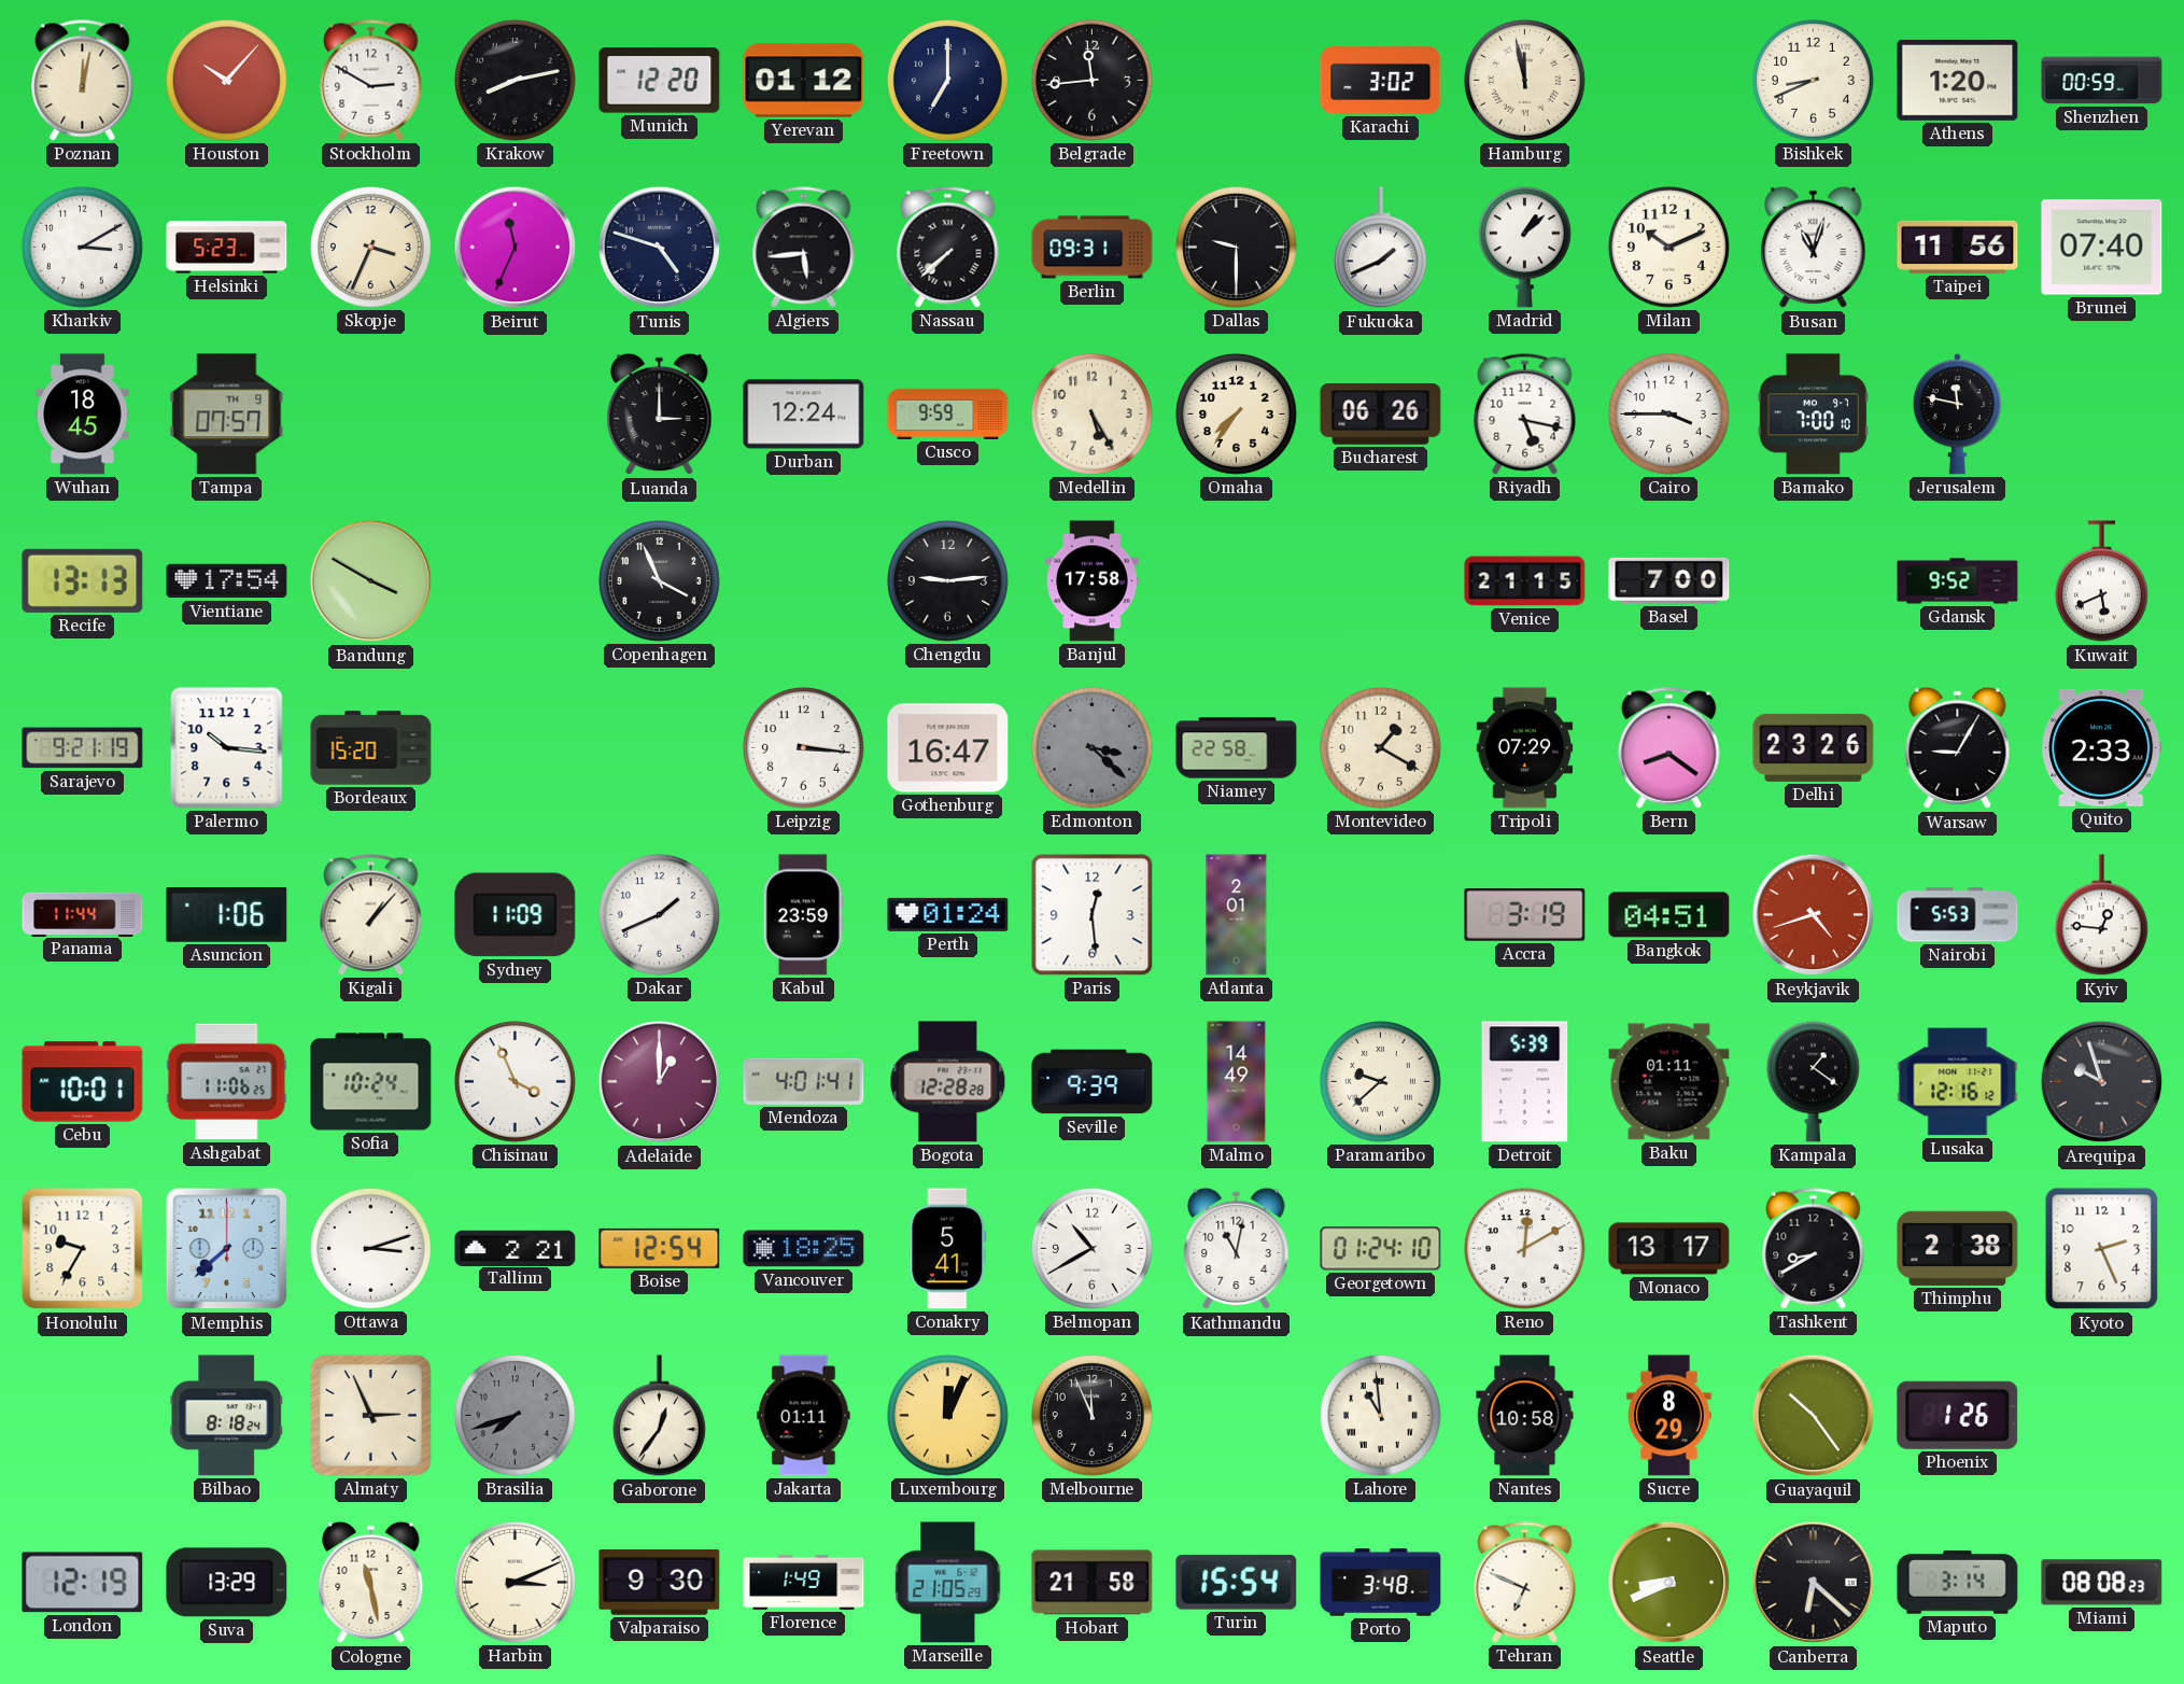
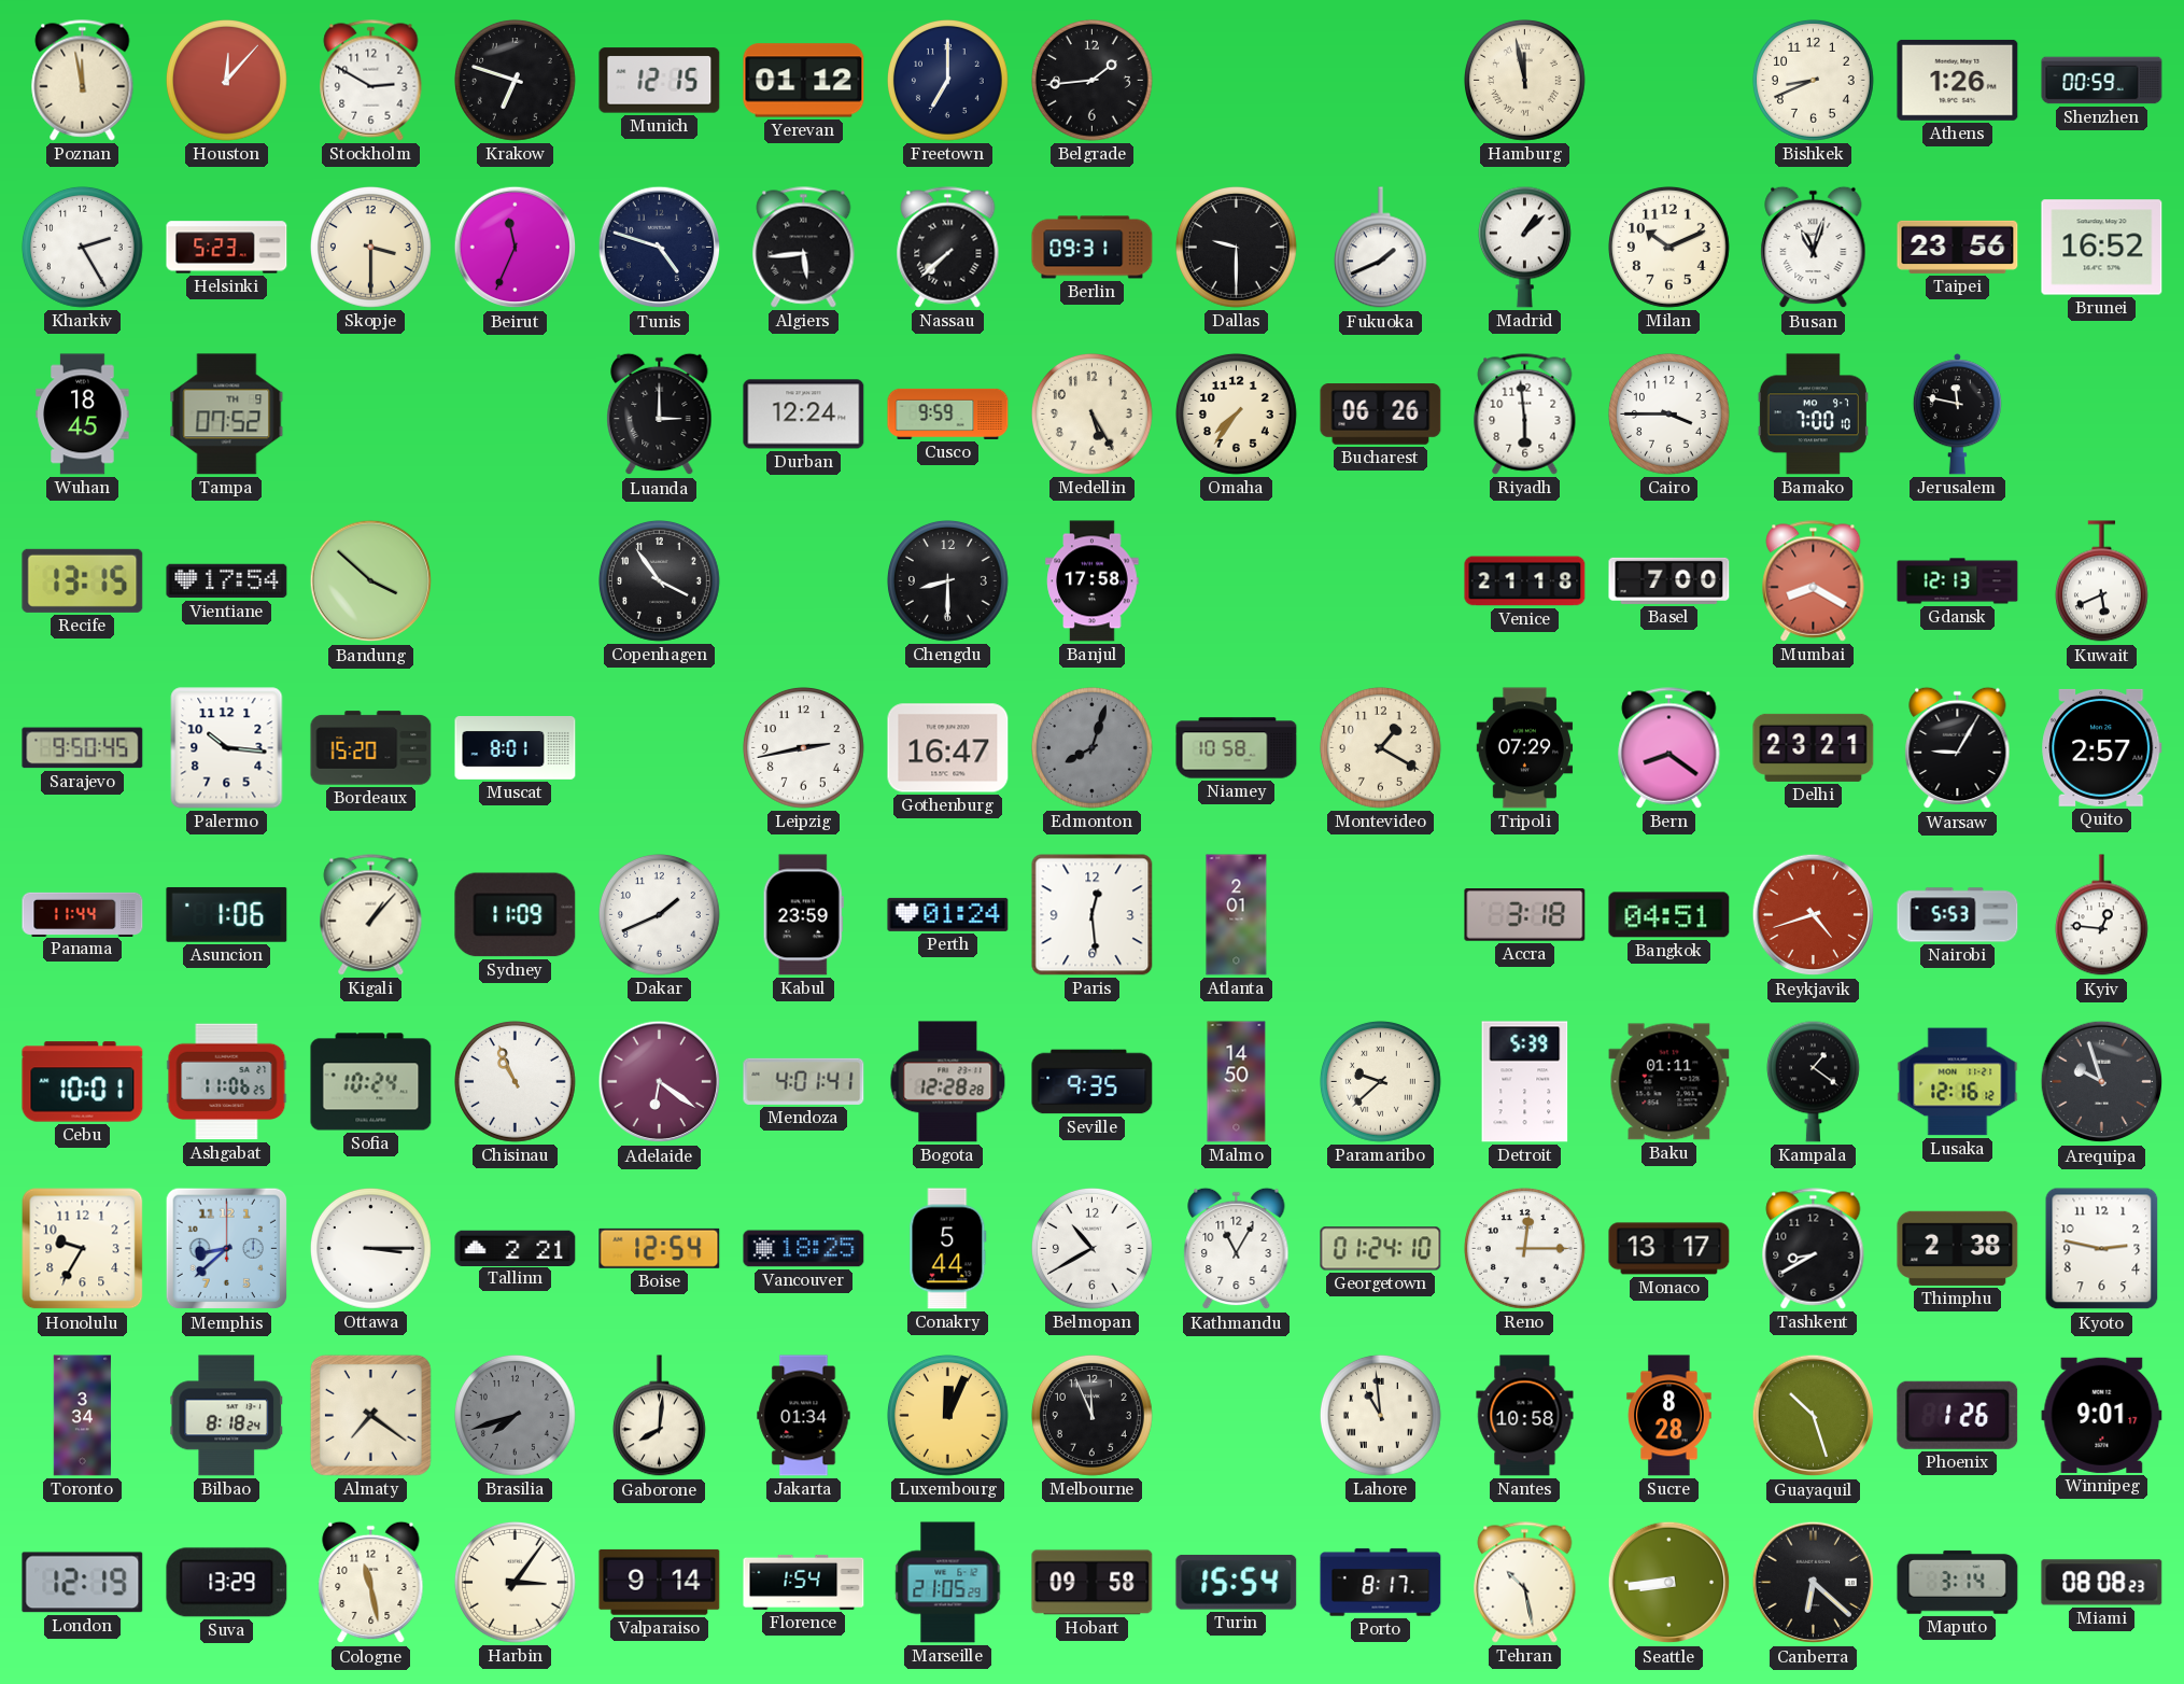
Poznan: 12:02 -> 11:58 (83, 81)
Houston: 10:07 -> 12:07 (227, 81)
Krakow: 8:13 -> 6:48 (516, 81)
Munich: 12:20 -> 12:15 (660, 81)
Belgrade: 11:44 -> 1:44 (1093, 81)
Karachi: 3:02 -> none (1381, 81)
Athens: 1:20 -> 1:26 (1958, 80)
Kharkiv: 3:10 -> 2:25 (83, 248)
Skopje: 3:34 -> 3:30 (371, 248)
Taipei: 11:56 -> 23:56 (1958, 247)
Brunei: 07:40 -> 16:52 (2102, 248)
Tampa: 07:57 -> 07:52 (227, 415)
Riyadh: 5:17 -> 5:59 (1525, 415)
Recife: 13:13 -> 13:15 (83, 580)
Bandung: 3:50 -> 3:52 (371, 581)
Copenhagen: 3:56 -> 3:54 (660, 581)
Chengdu: 9:14 -> 8:30 (948, 581)
Venice: 21:15 -> 21:18 (1525, 581)
Mumbai: none -> 8:20 (1814, 581)
Gdansk: 9:52 -> 12:13 (1958, 581)
Sarajevo: 9:21 -> 9:50 (83, 748)
Muscat: none -> 8:01 (516, 748)
Leipzig: 3:16 -> 2:43 (804, 748)
Edmonton: 3:22 -> 8:03 (1093, 748)
Niamey: 22:58 -> 10:58 (1237, 748)
Delhi: 23:26 -> 23:21 (1814, 747)
Quito: 2:33 -> 2:57 (2102, 747)
Accra: 3:19 -> 3:18 (1525, 915)
Chisinau: 3:56 -> 10:56 (516, 1082)
Adelaide: 1:00 -> 6:21 (660, 1082)
Seville: 9:39 -> 9:35 (1093, 1082)
Malmo: 14:49 -> 14:50 (1237, 1082)
Memphis: 7:38 -> 8:38 (227, 1249)
Ottawa: 3:12 -> 3:15 (371, 1249)
Conakry: 5:41 -> 5:44 (948, 1249)
Kathmandu: 11:02 -> 11:05 (1237, 1249)
Reno: 12:10 -> 12:15 (1525, 1249)
Kyoto: 2:26 -> 2:47 (2102, 1249)
Toronto: none -> 3:34 (83, 1416)
Almaty: 2:56 -> 7:21 (370, 1415)
Gaborone: 12:36 -> 8:01 (659, 1416)
Jakarta: 01:11 -> 01:34 (804, 1416)
Sucre: 8:29 -> 8:28 (1669, 1416)
Guayaquil: 10:24 -> 10:27 (1814, 1416)
Winnipeg: none -> 9:01 (2102, 1415)
Harbin: 3:11 -> 3:06 (516, 1583)
Valparaiso: 9:30 -> 9:14 (660, 1582)
Florence: 1:49 -> 1:54 (804, 1582)
Hobart: 21:58 -> 09:58 (1093, 1583)
Porto: 3:48 -> 8:17 (1381, 1583)
Tehran: 6:49 -> 10:28 (1525, 1583)
Seattle: 8:41 -> 8:44 (1669, 1583)
